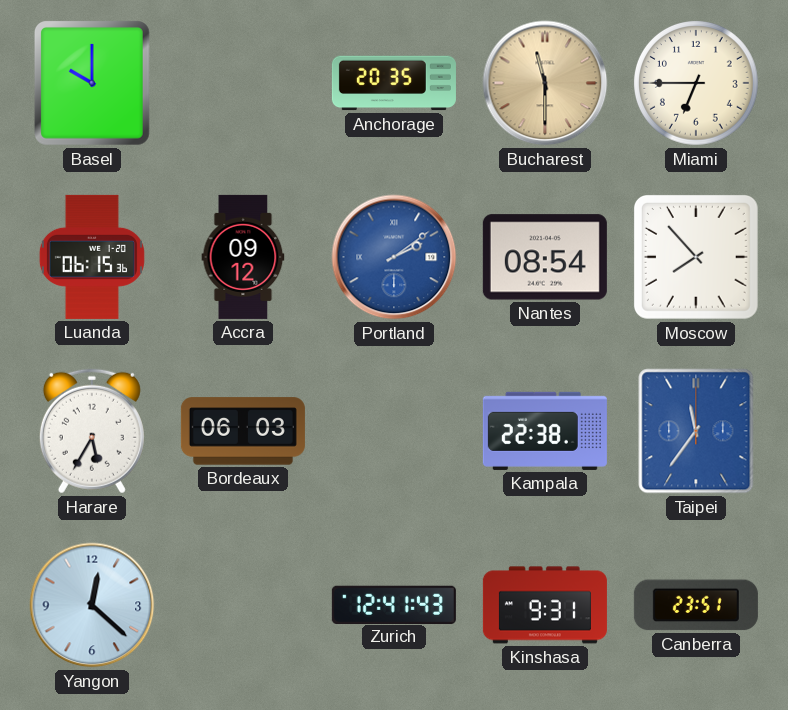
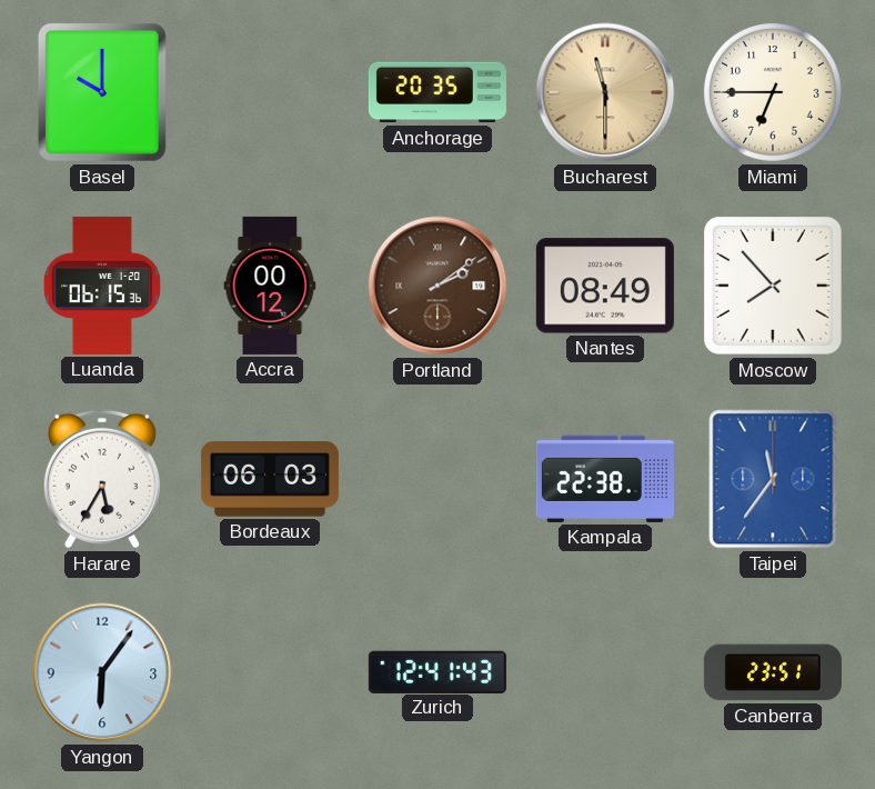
Accra: 09:12 -> 00:12 (270, 286)
Portland dial: blue -> brown (438, 286)
Nantes: 08:54 -> 08:49 (605, 286)
Yangon: 12:22 -> 6:06 (102, 672)
Kinshasa: 9:31 -> none (545, 605)
